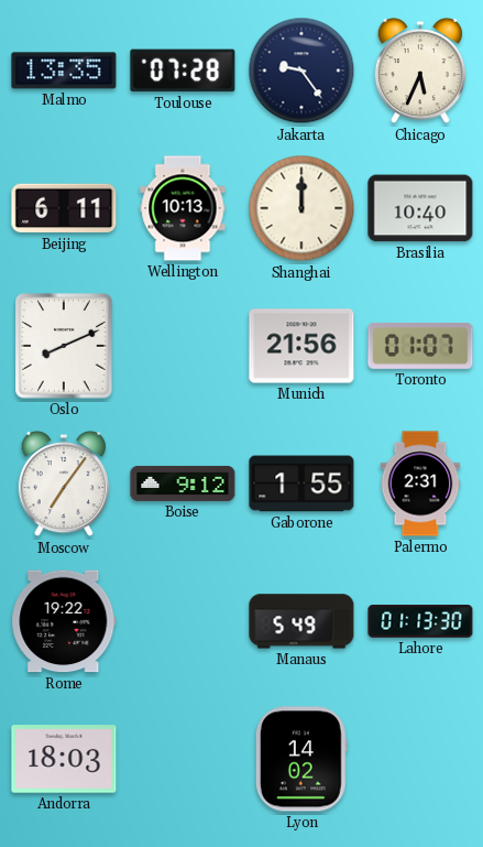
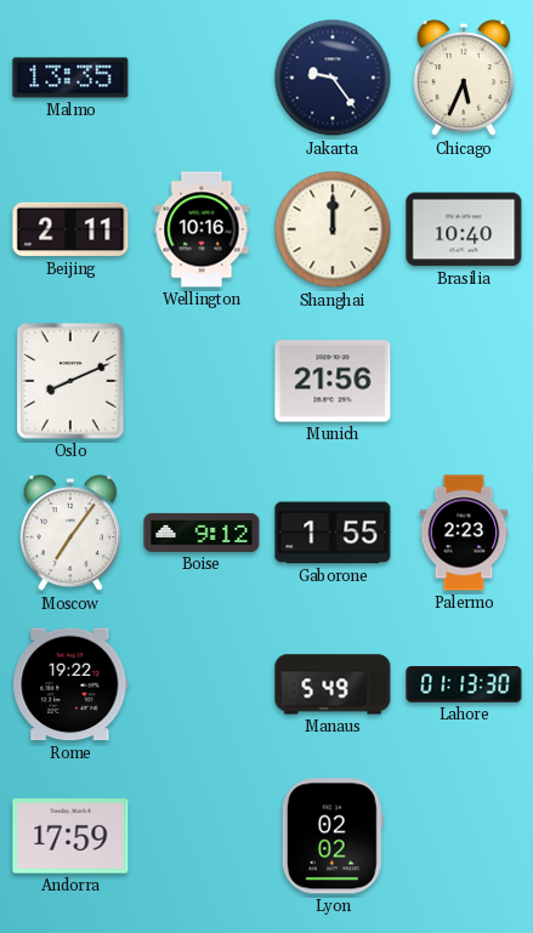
Toulouse: 07:28 -> none (183, 70)
Beijing: 6:11 -> 2:11 (70, 229)
Wellington: 10:13 -> 10:16 (202, 229)
Toronto: 01:07 -> none (420, 346)
Palermo: 2:31 -> 2:23 (464, 533)
Andorra: 18:03 -> 17:59 (70, 836)
Lyon: 14:02 -> 02:02 (333, 836)
